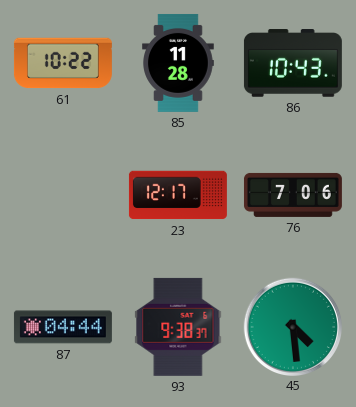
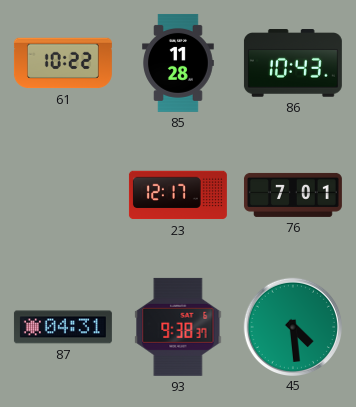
76: 7:06 -> 7:01 (293, 195)
87: 04:44 -> 04:31 (63, 327)
